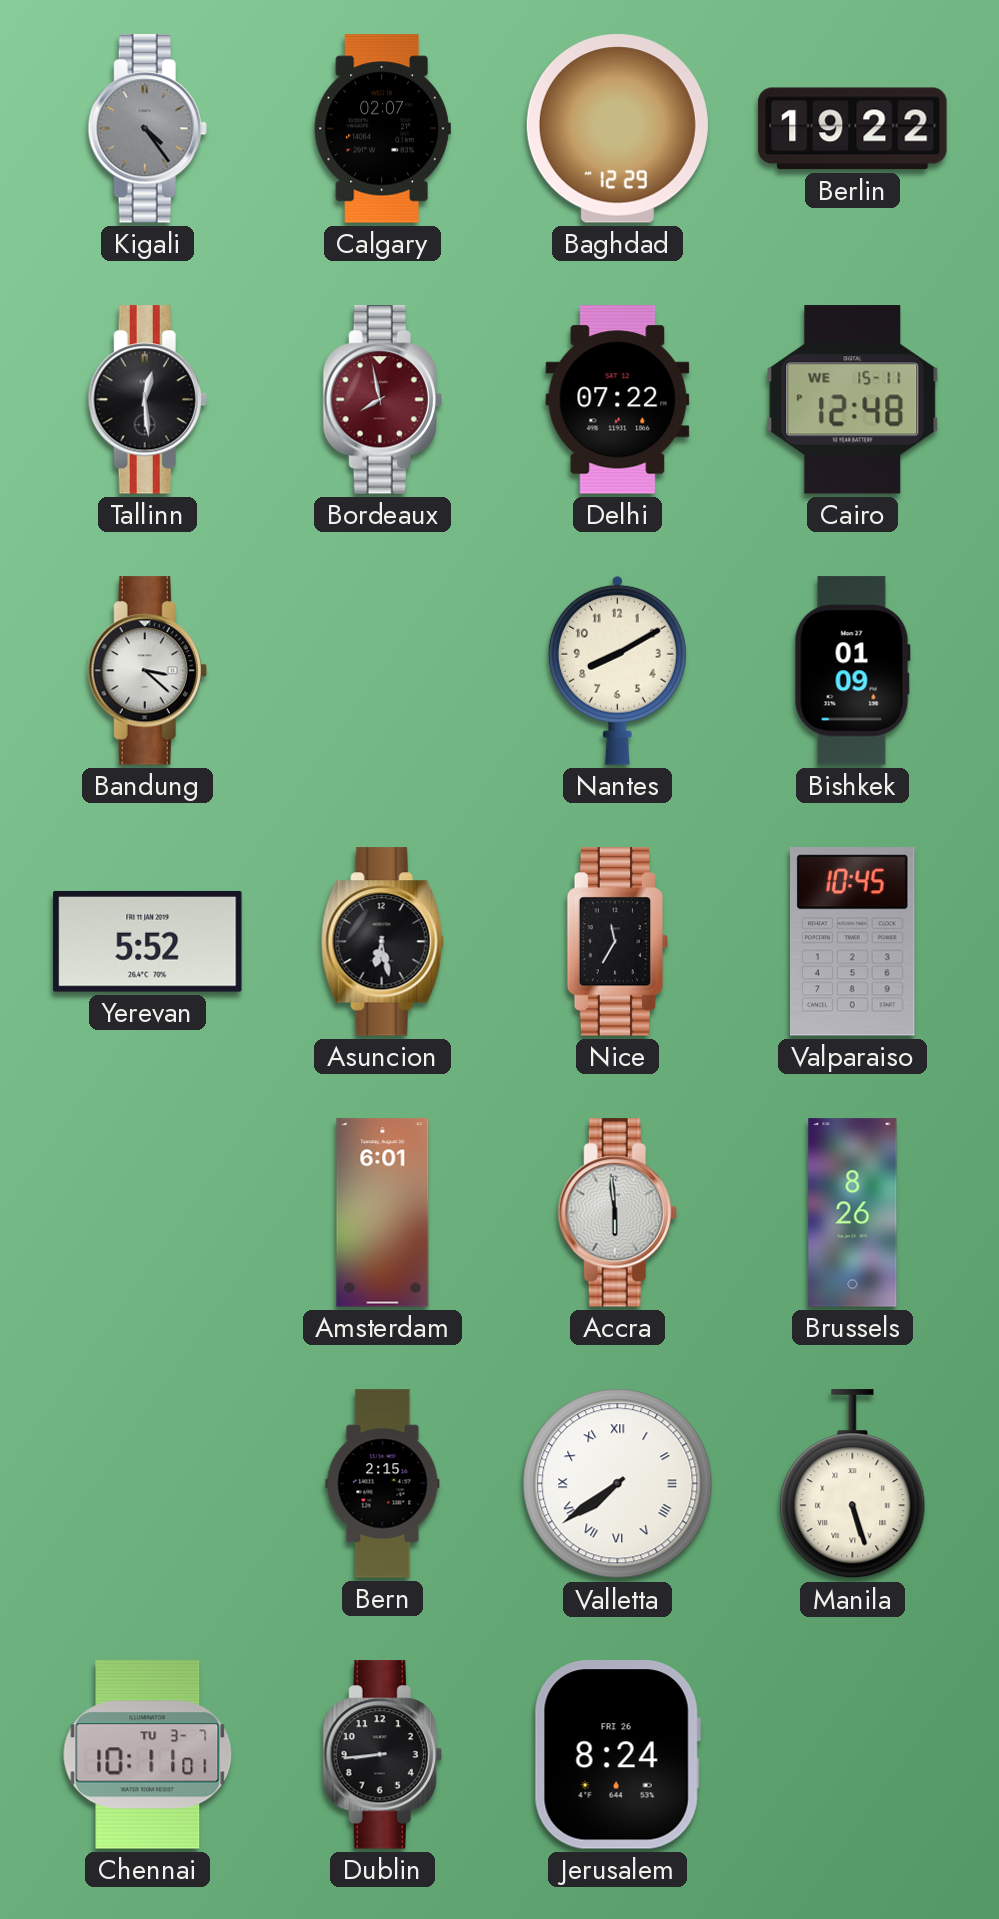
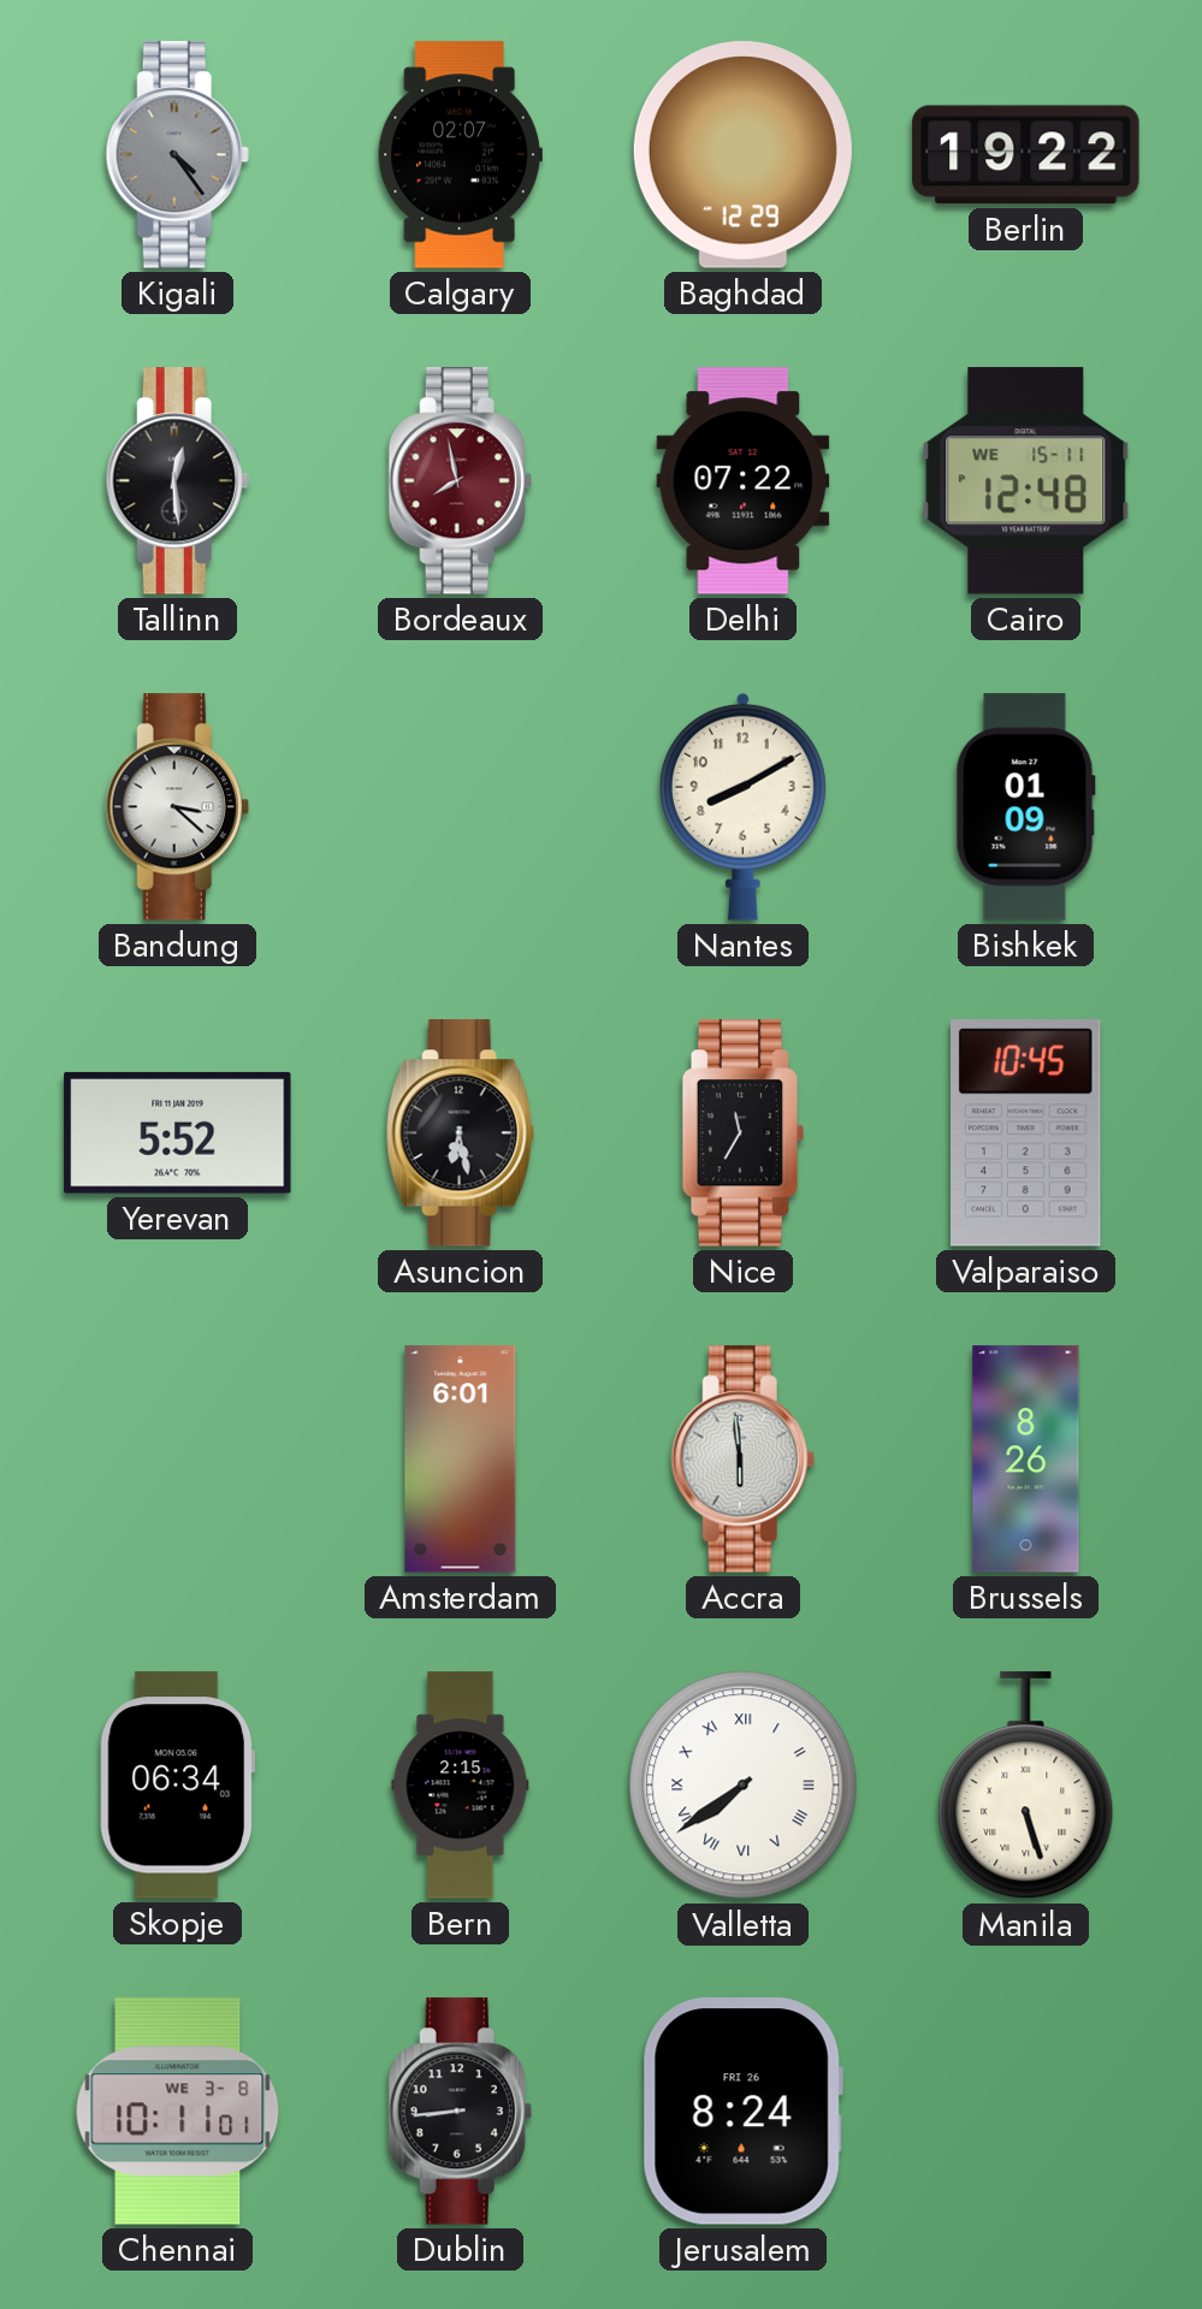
Skopje: none -> 06:34 (178, 1786)
Chennai date: TU 3-7 -> WE 3-8 (178, 2112)
